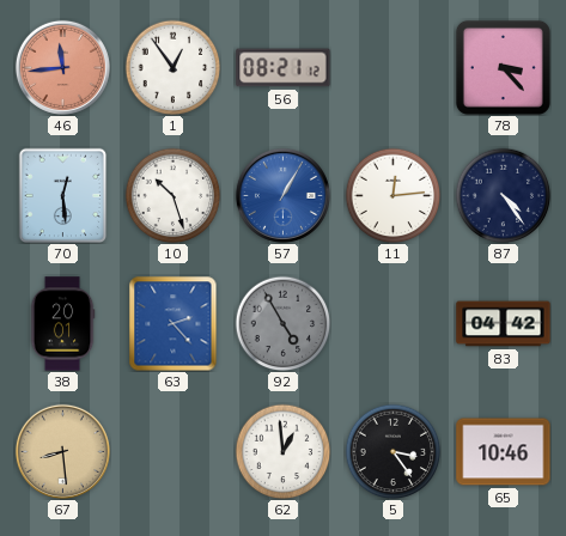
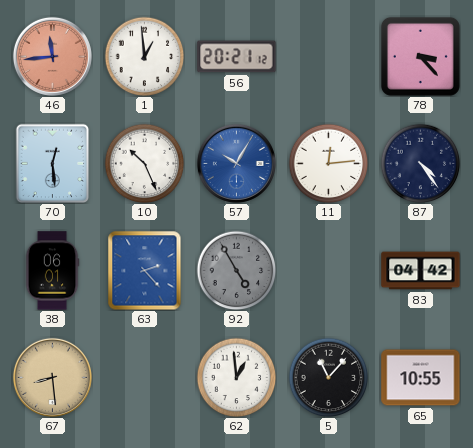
1: 12:54 -> 12:59 (144, 56)
56: 08:21 -> 20:21 (237, 57)
10: 10:27 -> 10:26 (144, 163)
57: 1:05 -> 10:05 (236, 163)
38: 20:01 -> 06:01 (52, 271)
5: 3:24 -> 11:07 (328, 377)
65: 10:46 -> 10:55 (421, 378)
